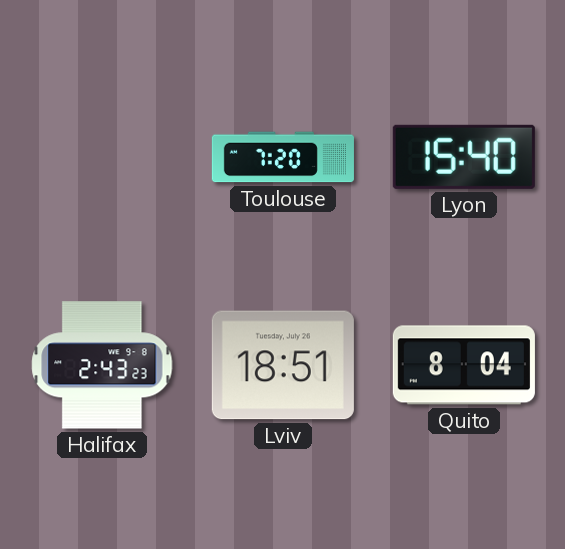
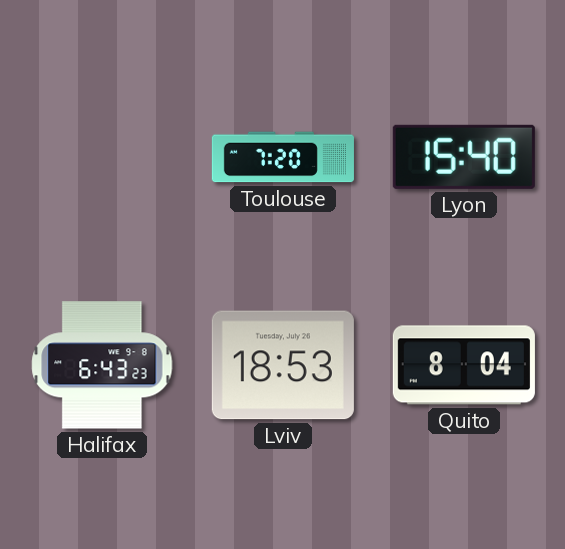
Halifax: 2:43 -> 6:43 (102, 365)
Lviv: 18:51 -> 18:53 (283, 365)
